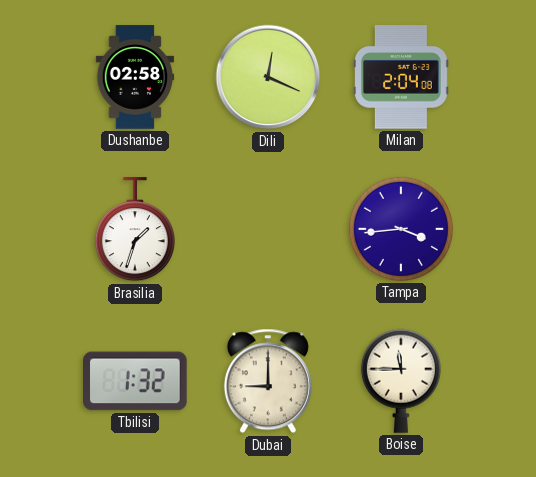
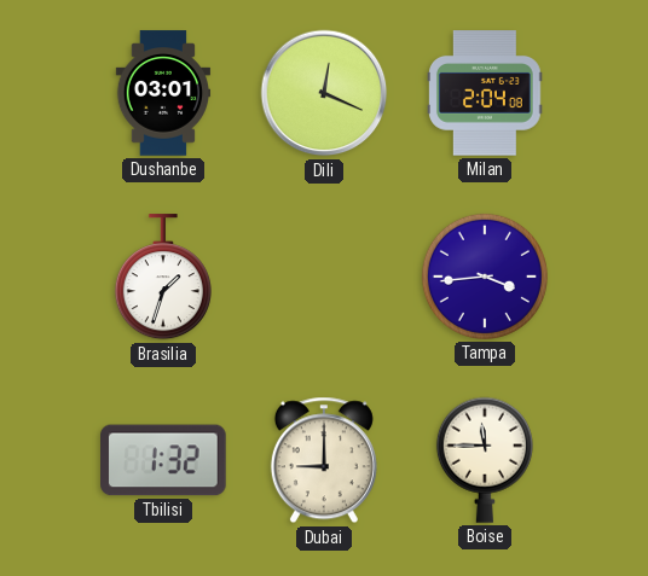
Dushanbe: 02:58 -> 03:01 (163, 93)
